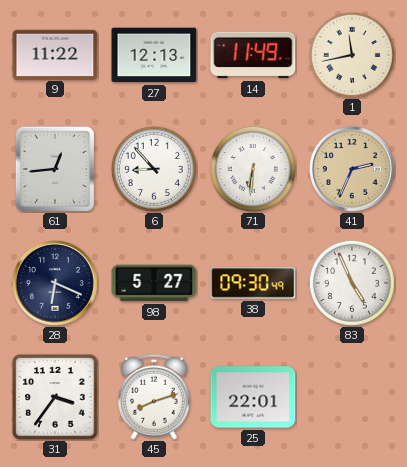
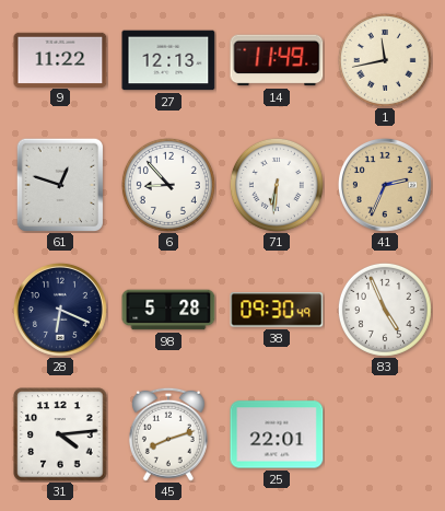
61: 12:44 -> 12:48 (59, 184)
98: 5:27 -> 5:28 (168, 310)
31: 3:36 -> 4:14 (60, 434)
